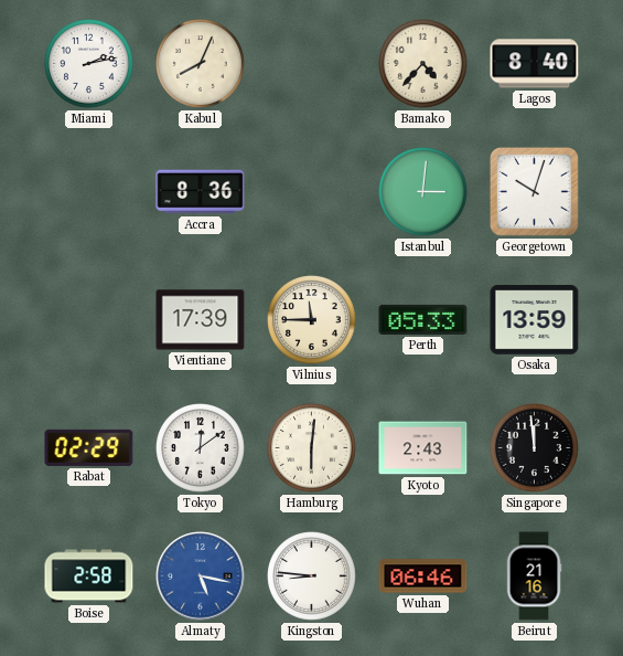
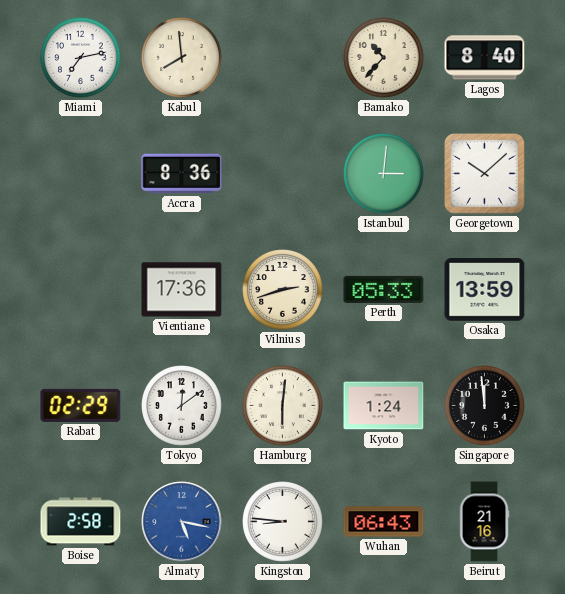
Miami: 2:13 -> 7:13 (81, 58)
Kabul: 8:04 -> 7:59 (182, 58)
Bamako: 4:37 -> 10:37 (384, 58)
Georgetown: 10:03 -> 10:08 (485, 174)
Vientiane: 17:39 -> 17:36 (182, 290)
Vilnius: 11:45 -> 2:42 (283, 290)
Kyoto: 2:43 -> 1:24 (384, 406)
Wuhan: 06:46 -> 06:43 (384, 522)
